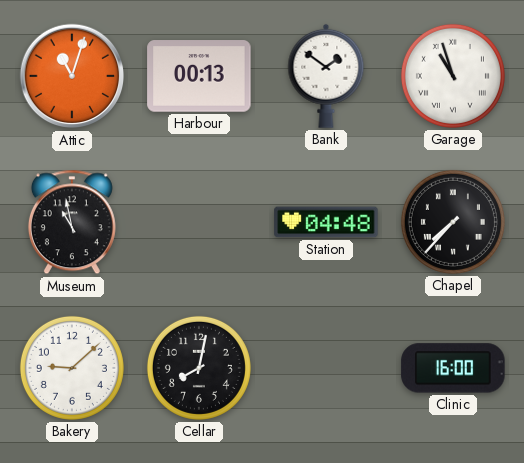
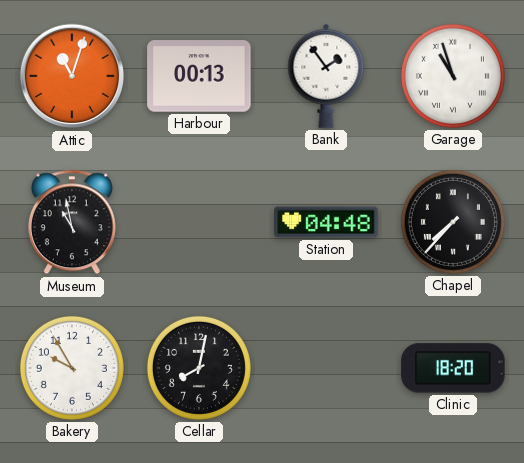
Bank: 1:51 -> 1:54 (326, 76)
Bakery: 9:08 -> 9:55 (72, 368)
Clinic: 16:00 -> 18:20 (453, 368)
